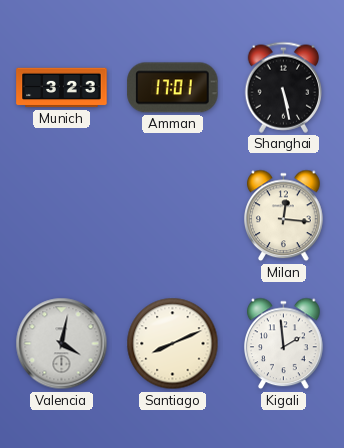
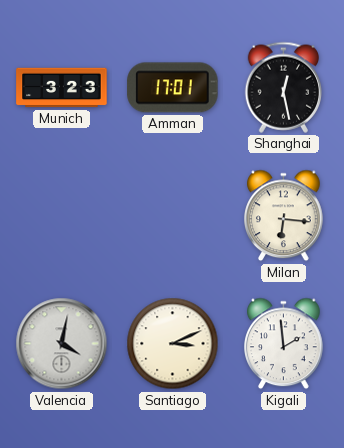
Shanghai: 5:28 -> 12:28 (284, 87)
Milan: 12:16 -> 6:16 (284, 216)
Santiago: 8:11 -> 3:11 (173, 344)
